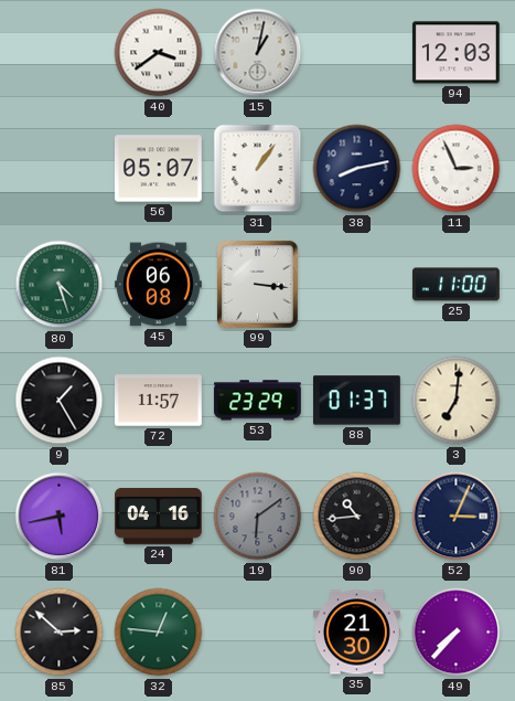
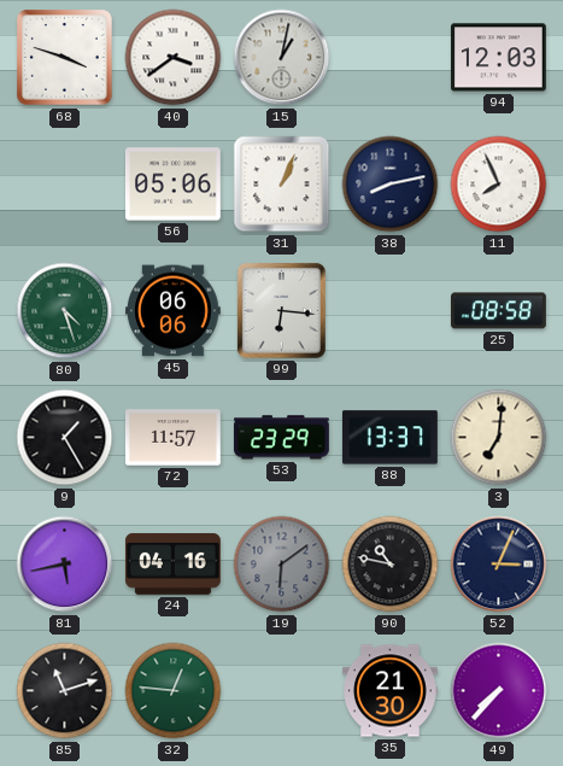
68: none -> 3:48 (65, 58)
56: 05:07 -> 05:06 (172, 185)
31: 1:06 -> 1:04 (282, 185)
11: 2:56 -> 7:56 (499, 185)
45: 06:08 -> 06:06 (172, 311)
99: 3:16 -> 6:16 (281, 310)
25: 11:00 -> 08:58 (498, 311)
88: 01:37 -> 13:37 (389, 438)
90: 10:44 -> 10:47 (391, 565)
85: 2:52 -> 11:12 (65, 691)
